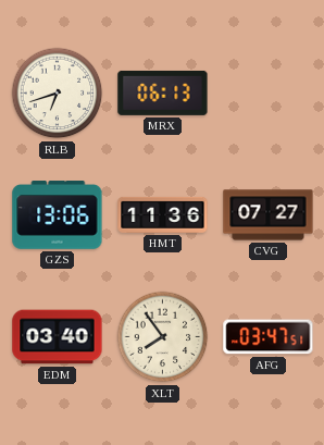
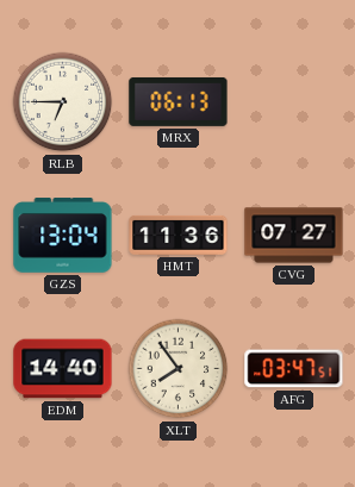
RLB: 6:42 -> 6:45 (63, 102)
GZS: 13:06 -> 13:04 (63, 236)
EDM: 03:40 -> 14:40 (63, 369)
